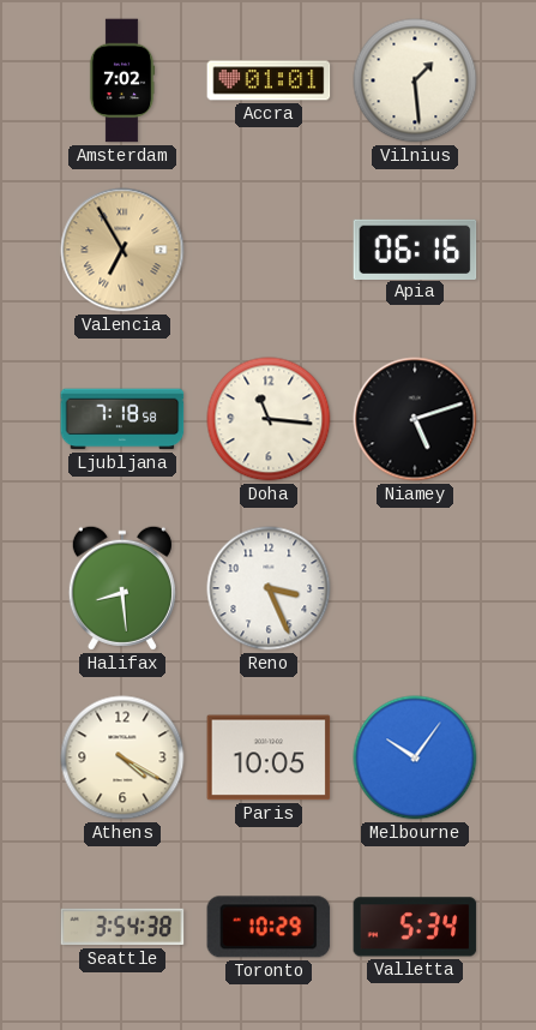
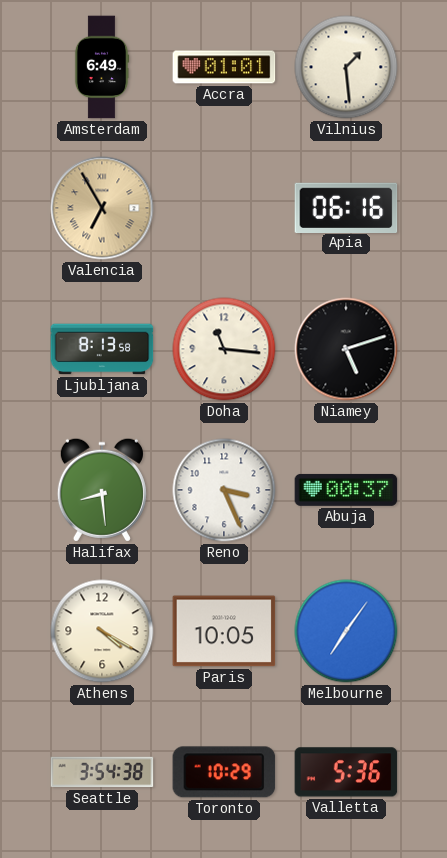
Amsterdam: 7:02 -> 6:49 (102, 67)
Ljubljana: 7:18 -> 8:13 (102, 349)
Abuja: none -> 00:37 (346, 490)
Melbourne: 10:06 -> 7:06 (346, 631)
Valletta: 5:34 -> 5:36 (346, 772)
